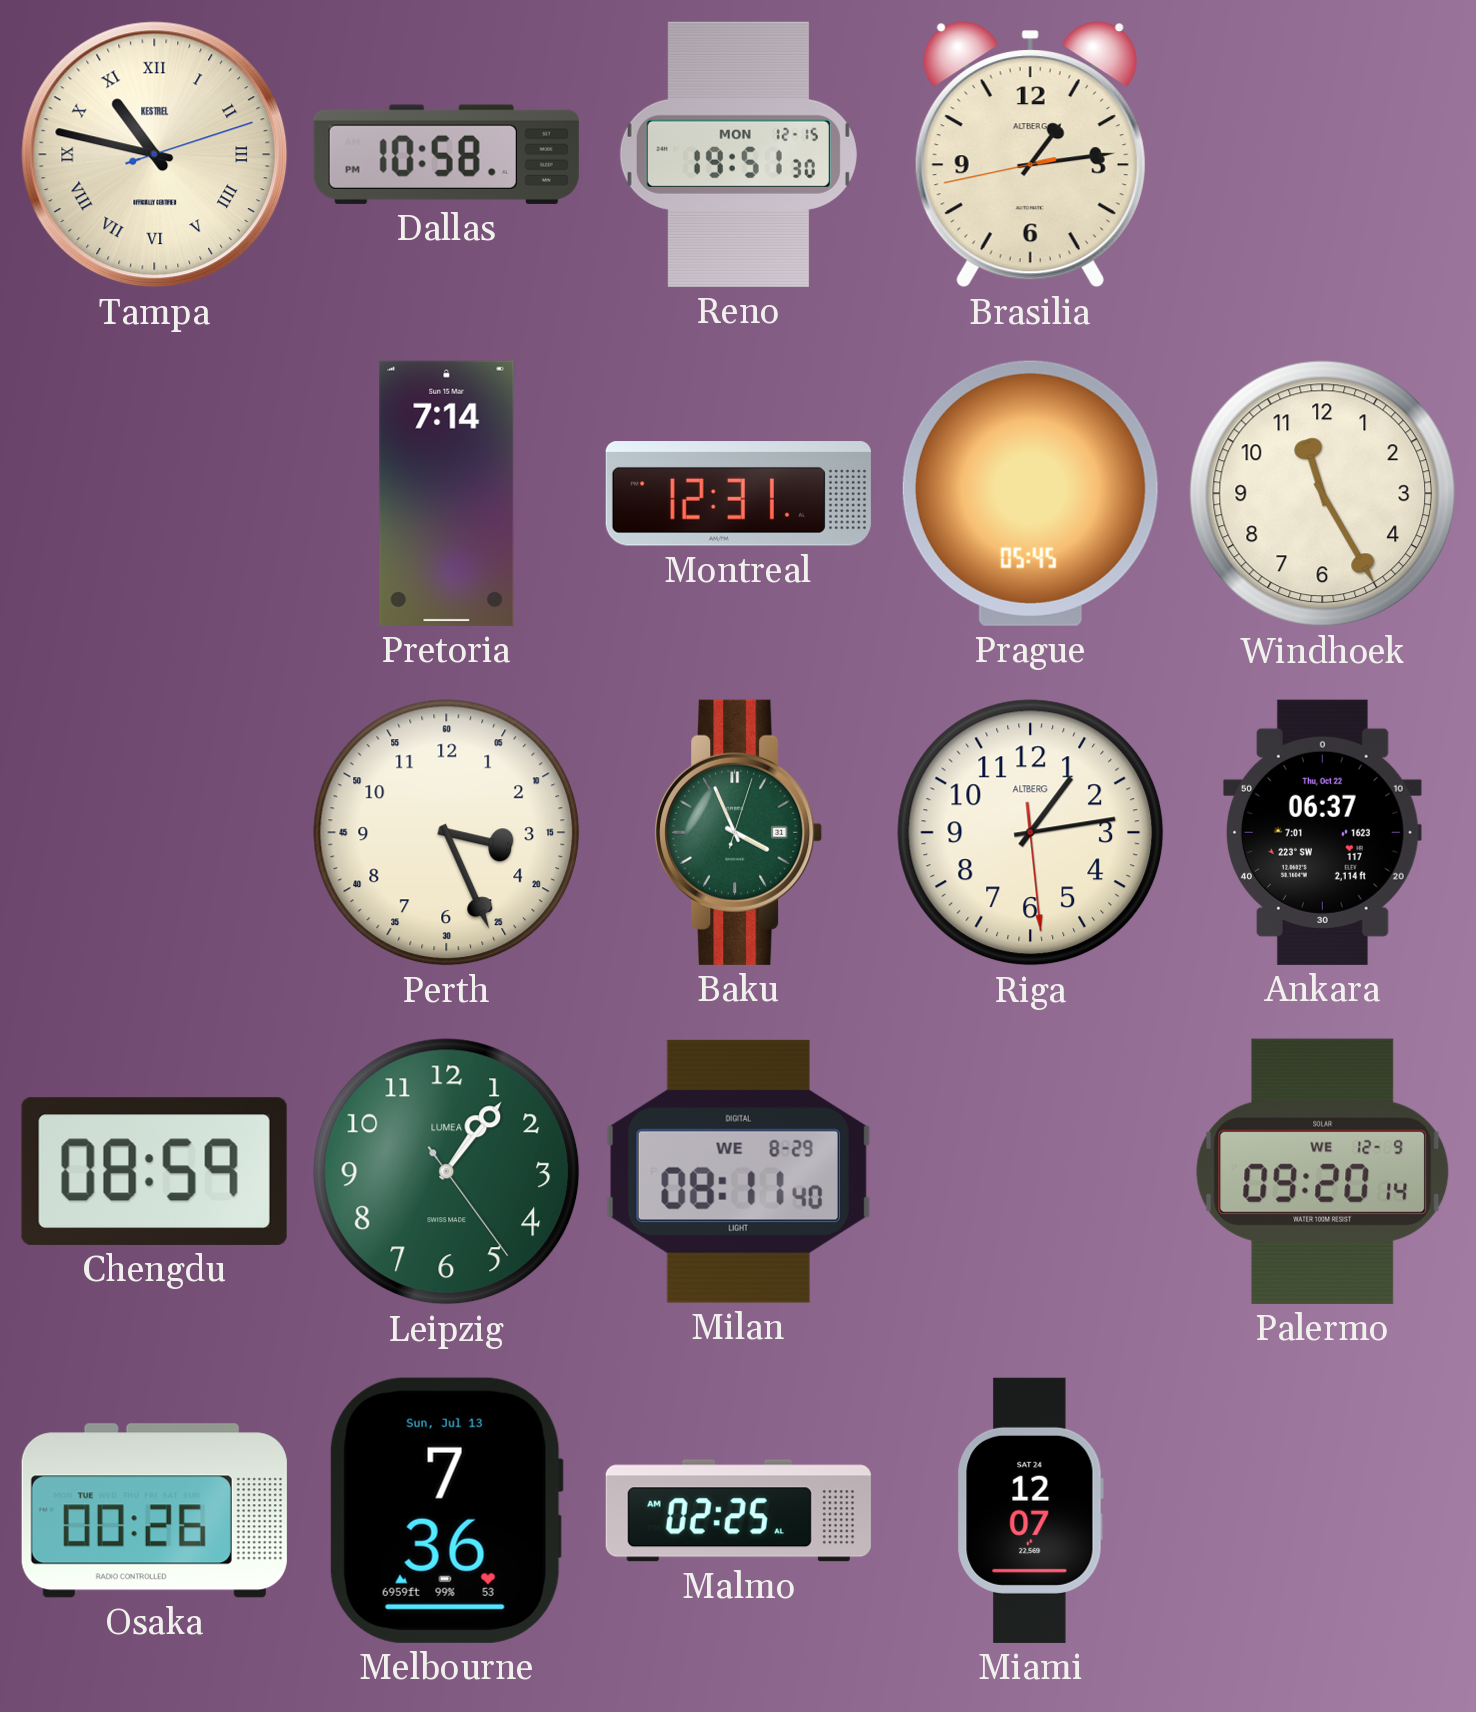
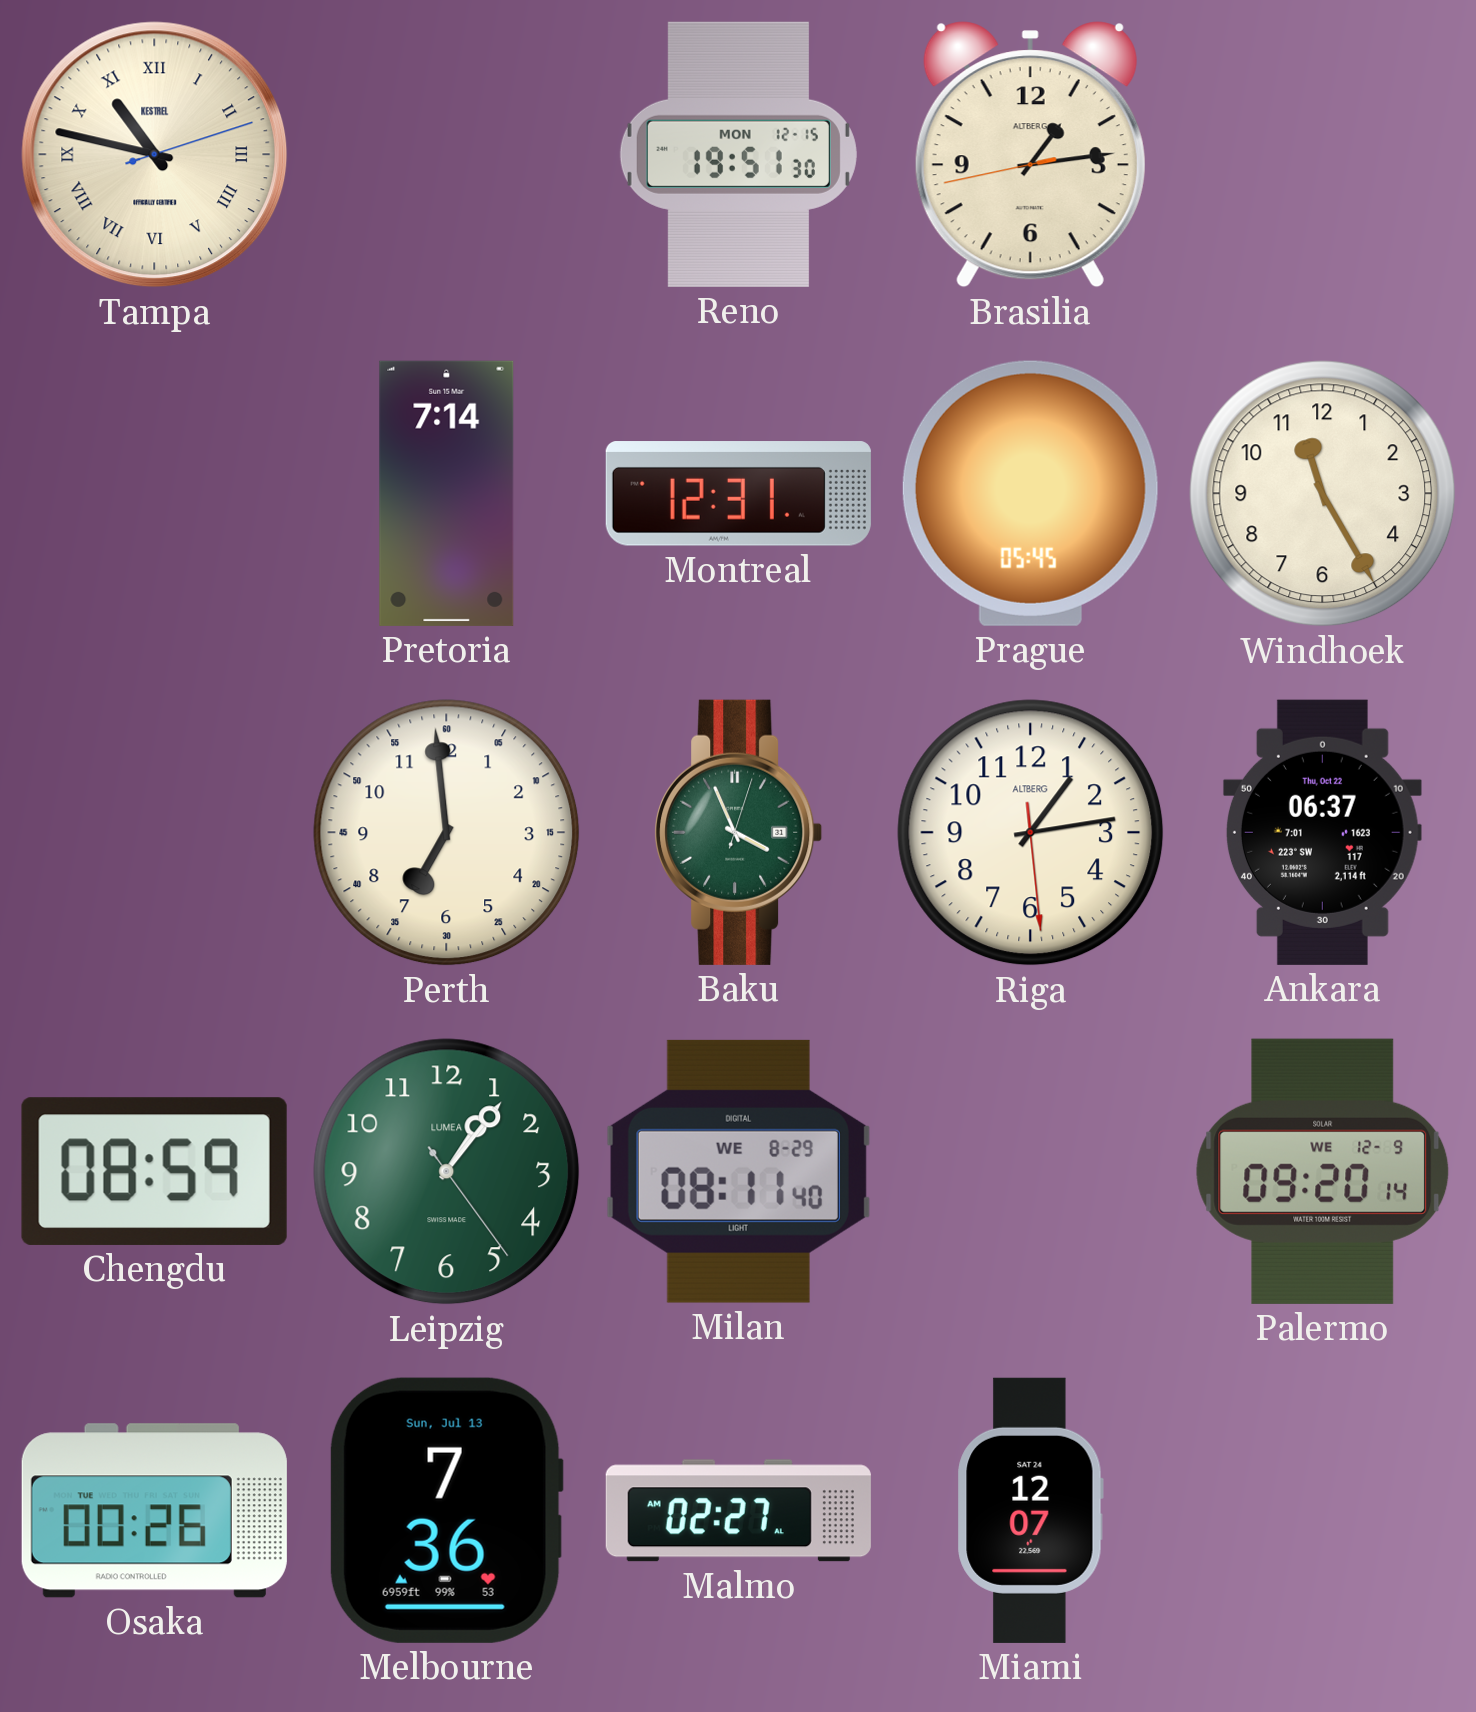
Dallas: 10:58 -> none (446, 154)
Perth: 3:26 -> 6:59 (447, 833)
Malmo: 02:25 -> 02:27 (738, 1511)
